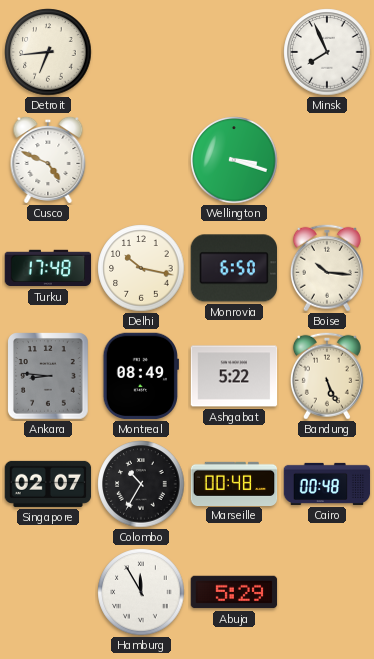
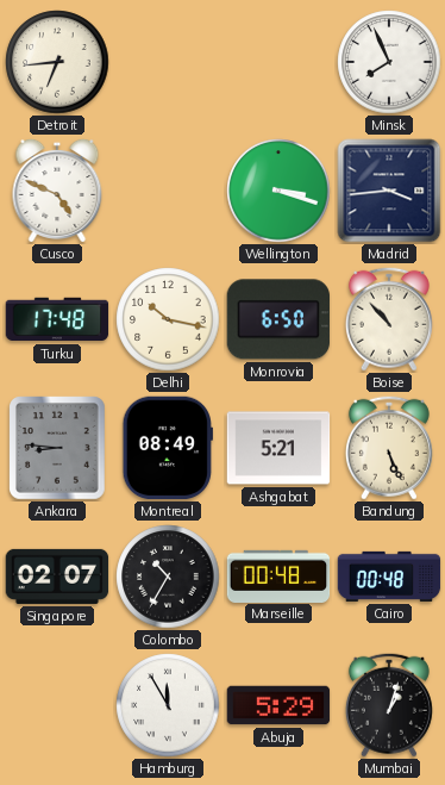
Madrid: none -> 3:44 (389, 191)
Boise: 10:16 -> 10:53 (389, 319)
Ashgabat: 5:22 -> 5:21 (278, 448)
Mumbai: none -> 1:03 (389, 705)
